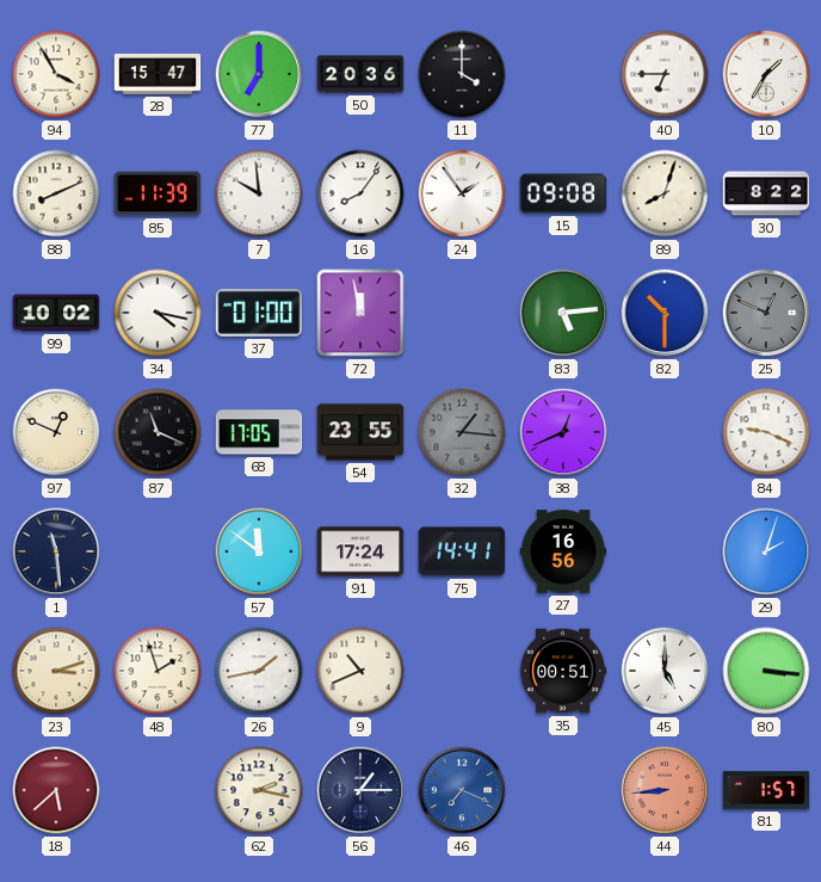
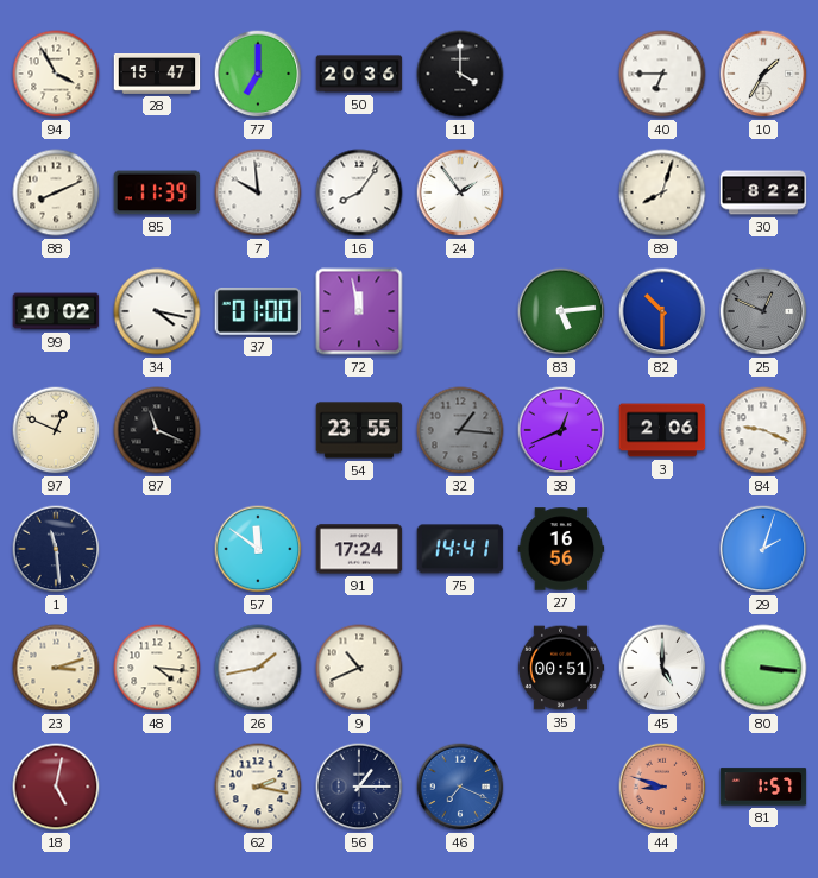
15: 09:08 -> none (563, 193)
68: 17:05 -> none (259, 432)
3: none -> 2:06 (662, 430)
48: 1:57 -> 4:16 (157, 668)
18: 5:38 -> 5:02 (56, 787)
44: 8:44 -> 8:48 (662, 787)
